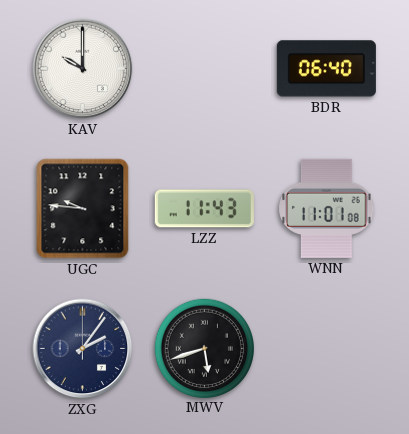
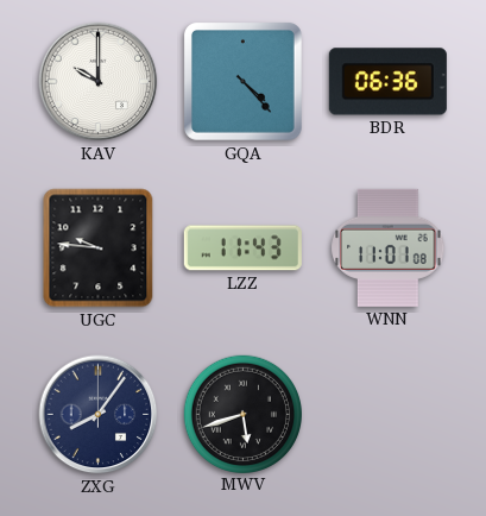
GQA: none -> 4:23 (242, 81)
BDR: 06:40 -> 06:36 (387, 82)
ZXG: 2:06 -> 8:06 (99, 415)
